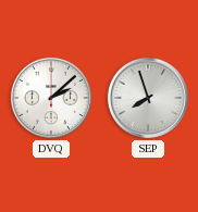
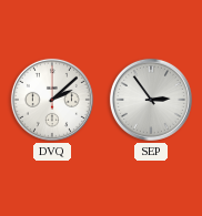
SEP: 7:57 -> 2:54 (151, 100)
